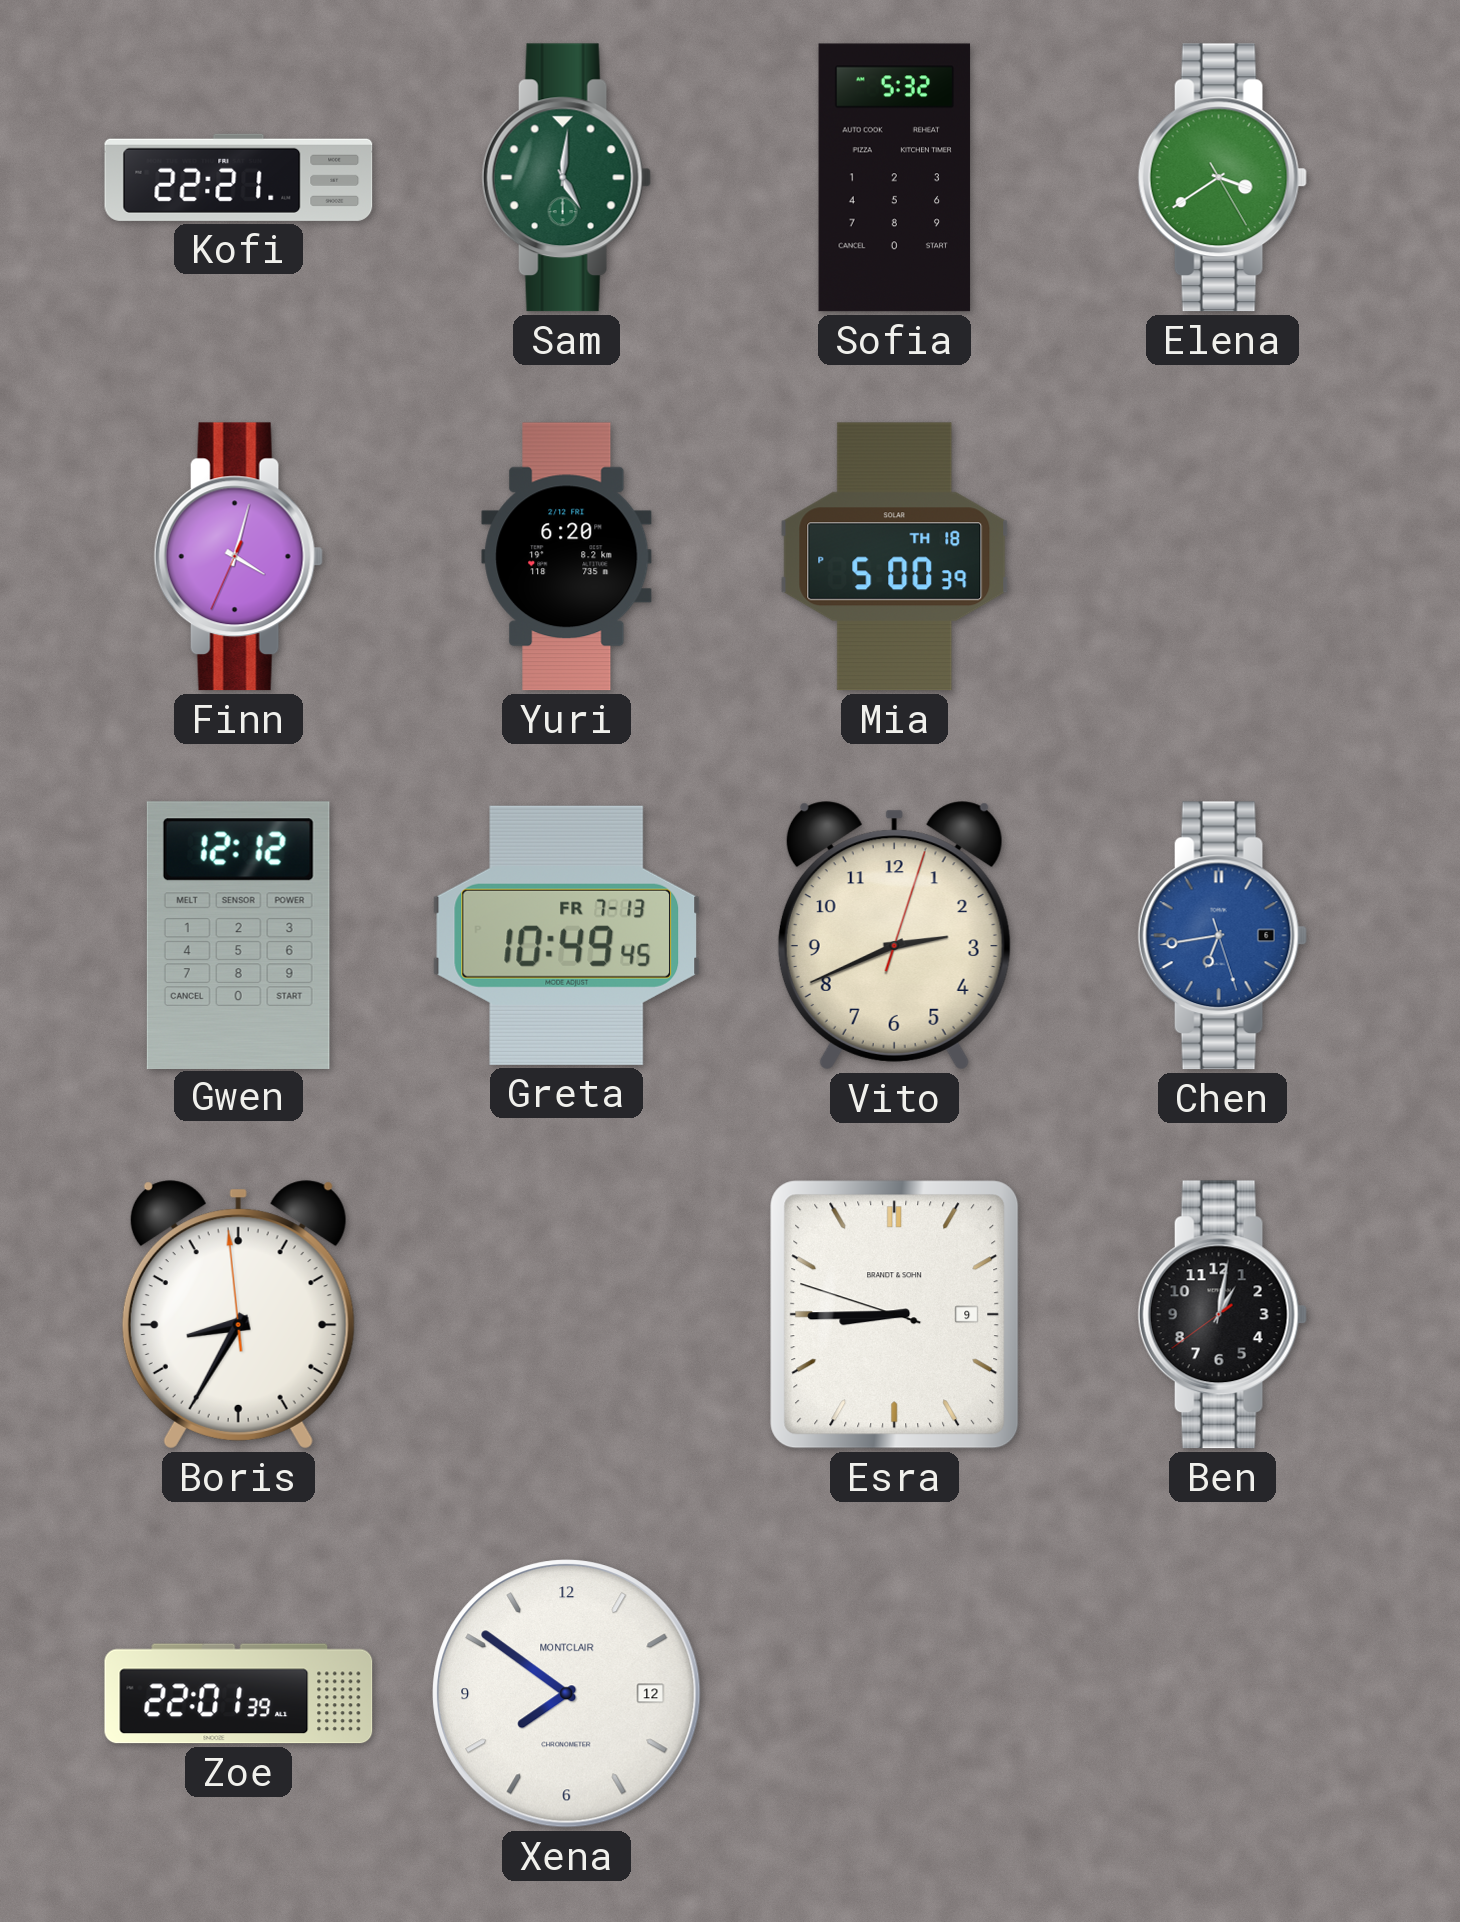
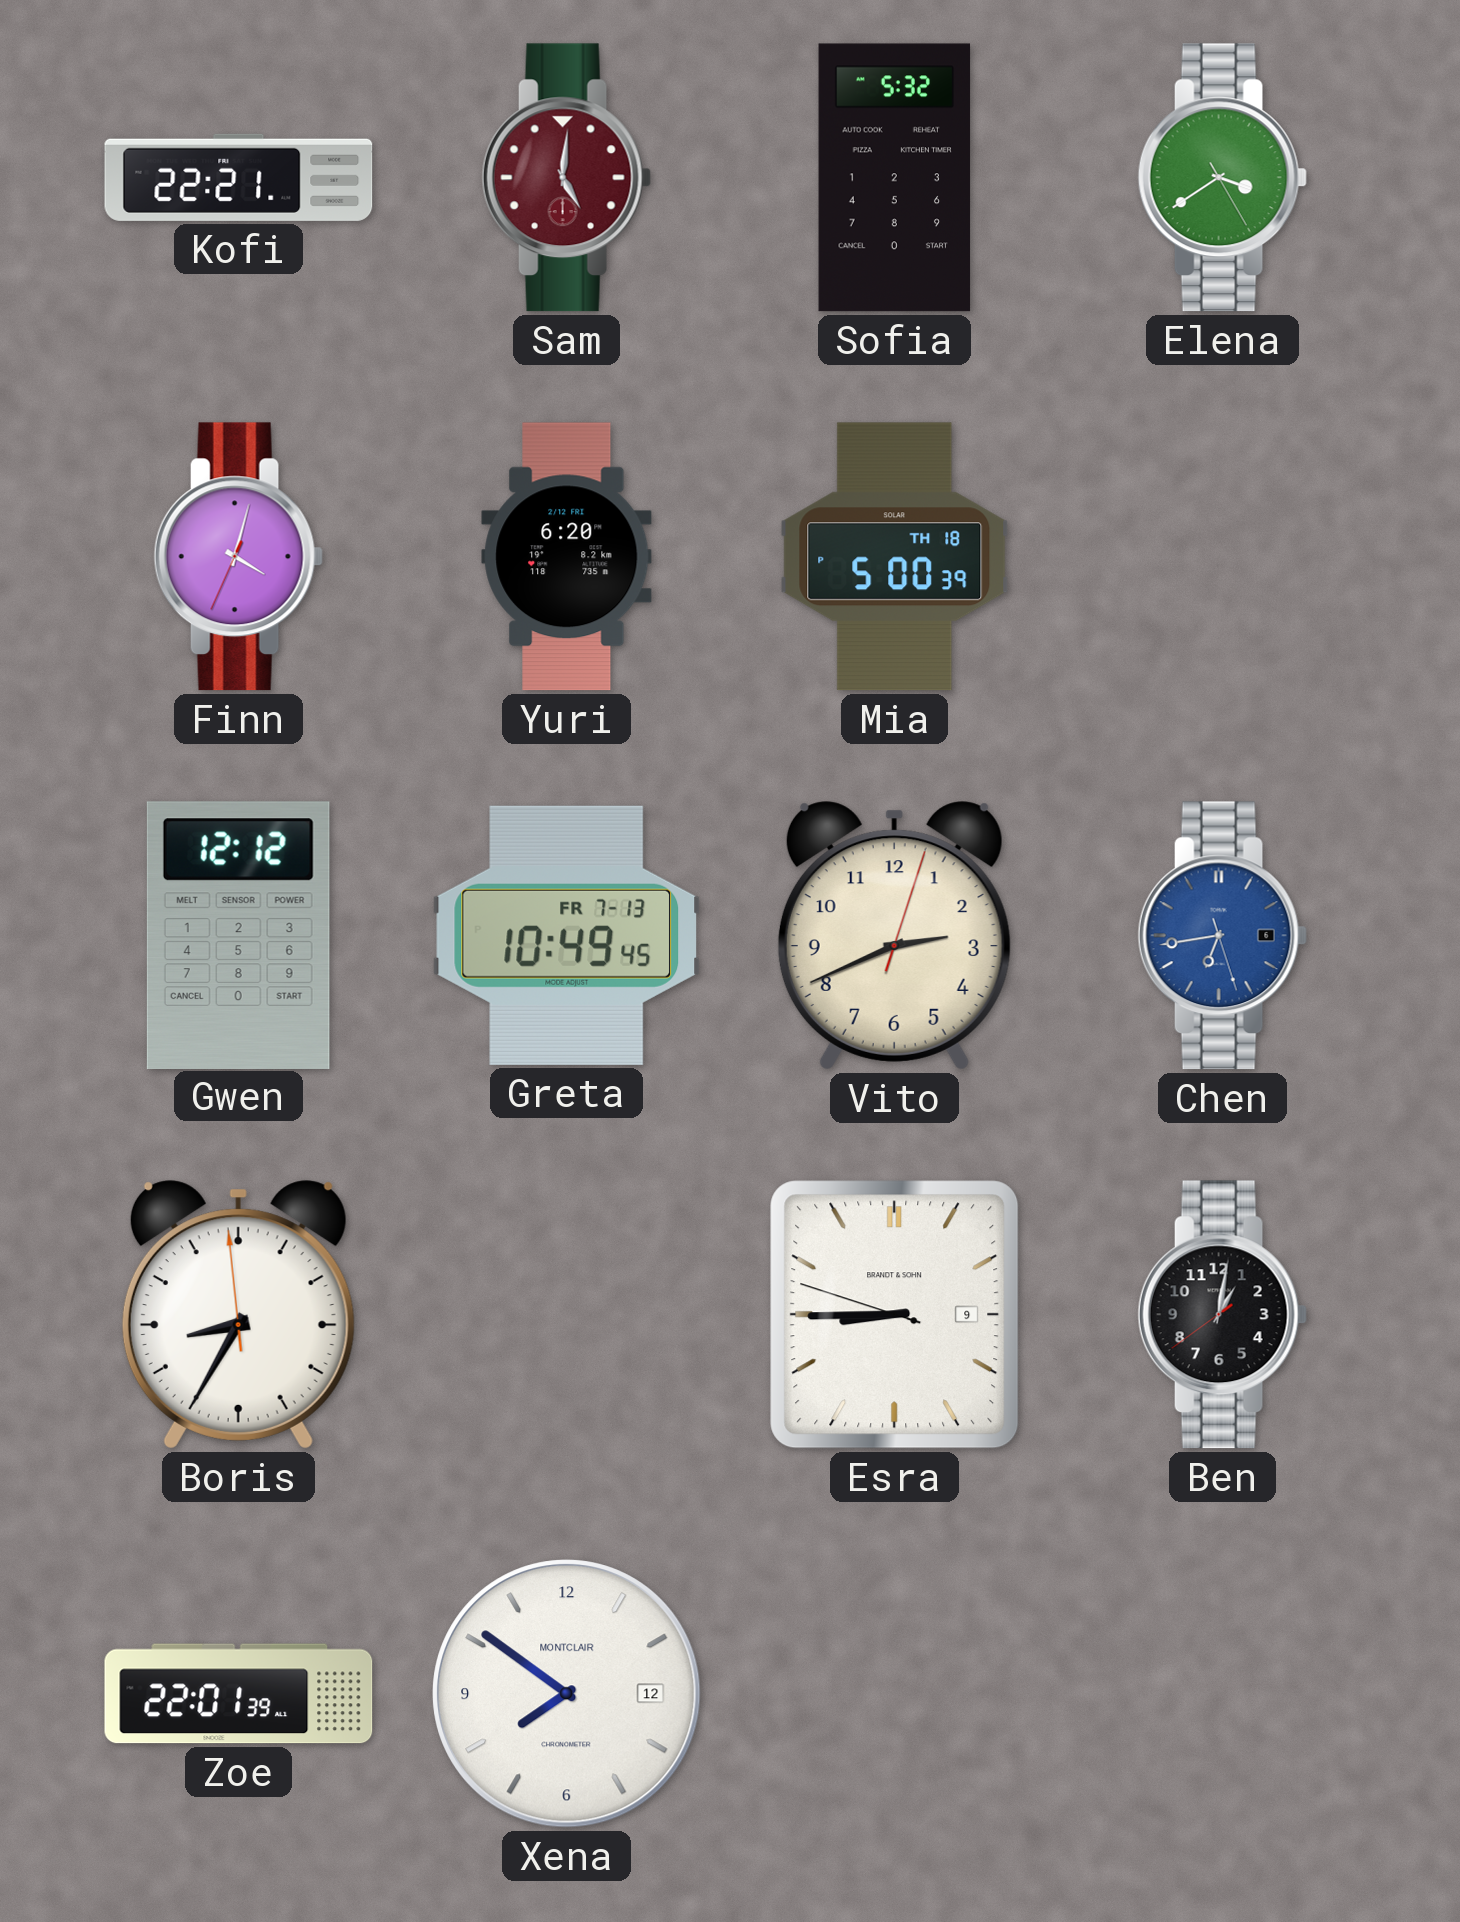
Sam dial: green -> burgundy (566, 178)
